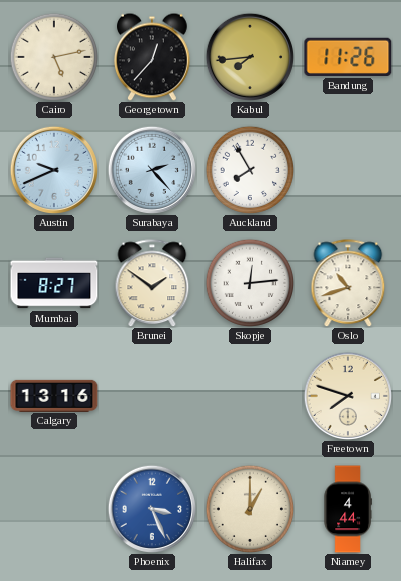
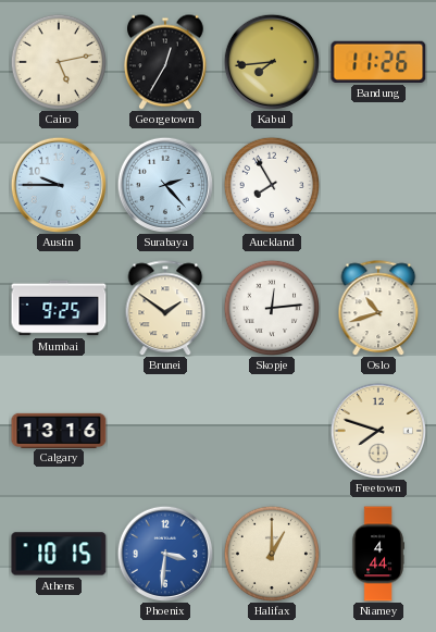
Georgetown: 12:37 -> 12:35 (166, 62)
Austin: 9:41 -> 9:45 (58, 184)
Mumbai: 8:27 -> 9:25 (59, 308)
Athens: none -> 10:15 (59, 554)
Phoenix: 3:26 -> 3:31 (164, 553)
